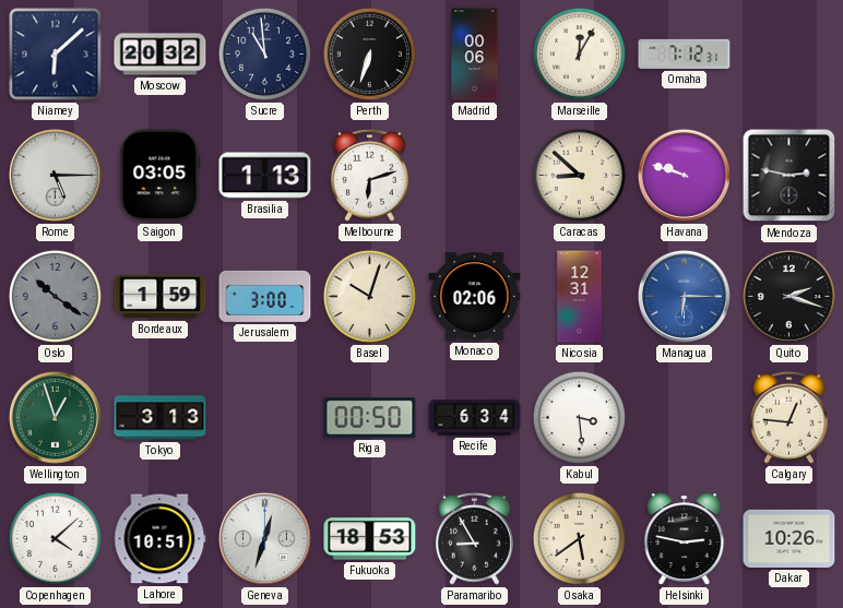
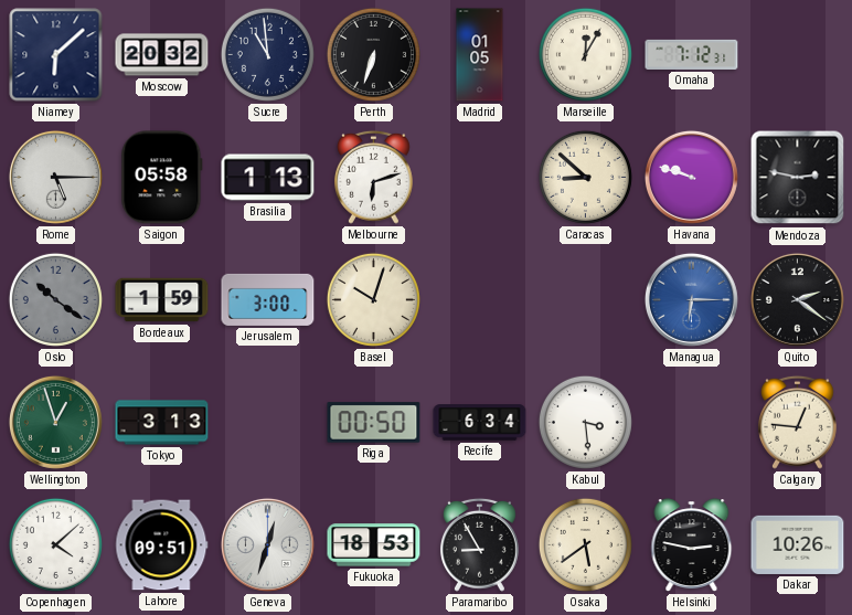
Madrid: 00:06 -> 01:05 (480, 55)
Saigon: 03:05 -> 05:58 (162, 178)
Monaco: 02:06 -> none (475, 297)
Nicosia: 12:31 -> none (580, 297)
Quito: 2:18 -> 2:21 (797, 299)
Lahore: 10:51 -> 09:51 (162, 545)
